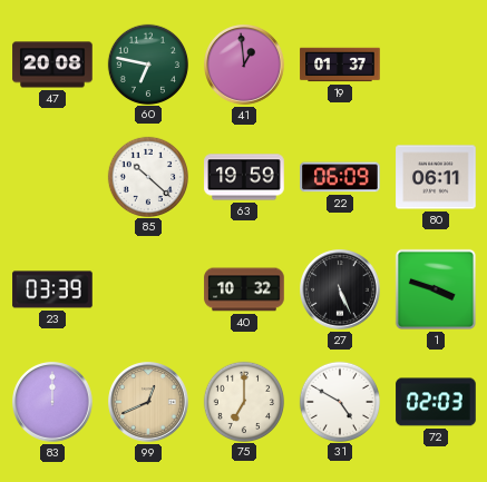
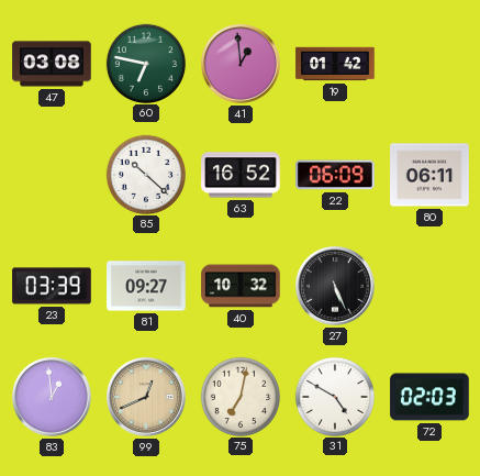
47: 20:08 -> 03:08 (52, 64)
19: 01:37 -> 01:42 (335, 64)
63: 19:59 -> 16:52 (241, 175)
81: none -> 09:27 (146, 286)
1: 3:48 -> none (436, 289)
83: 12:00 -> 12:59 (52, 397)
75: 7:00 -> 7:02 (239, 396)
